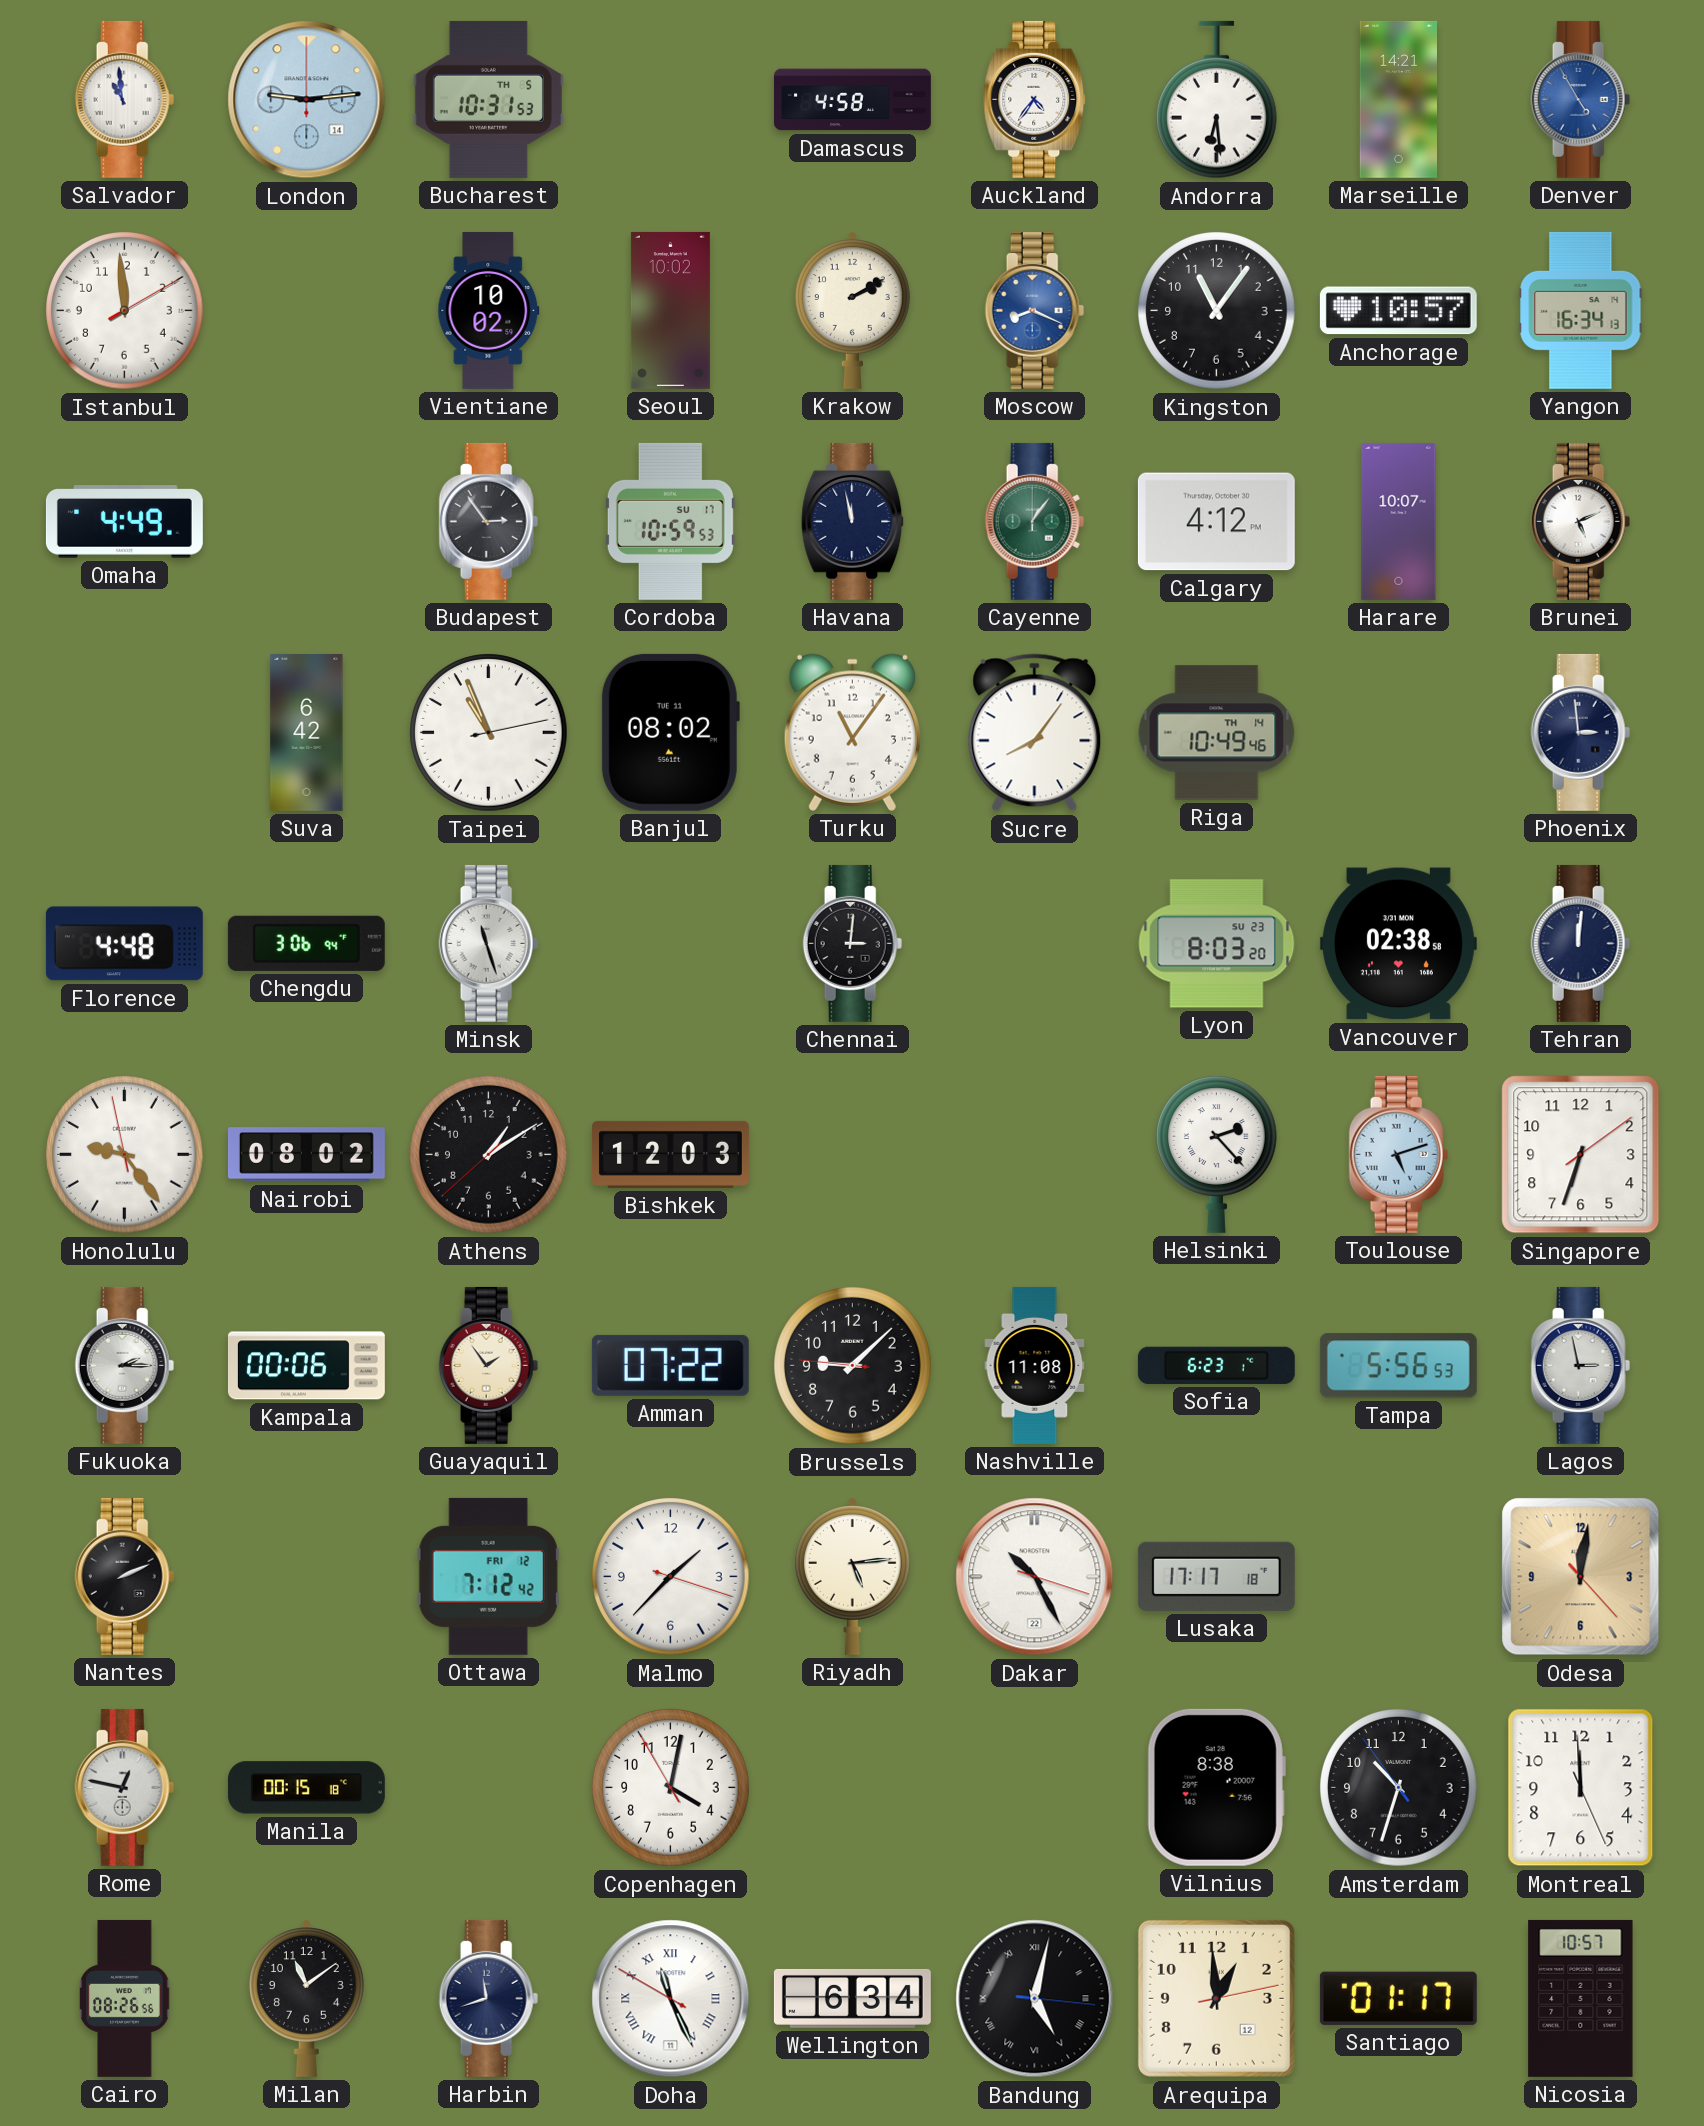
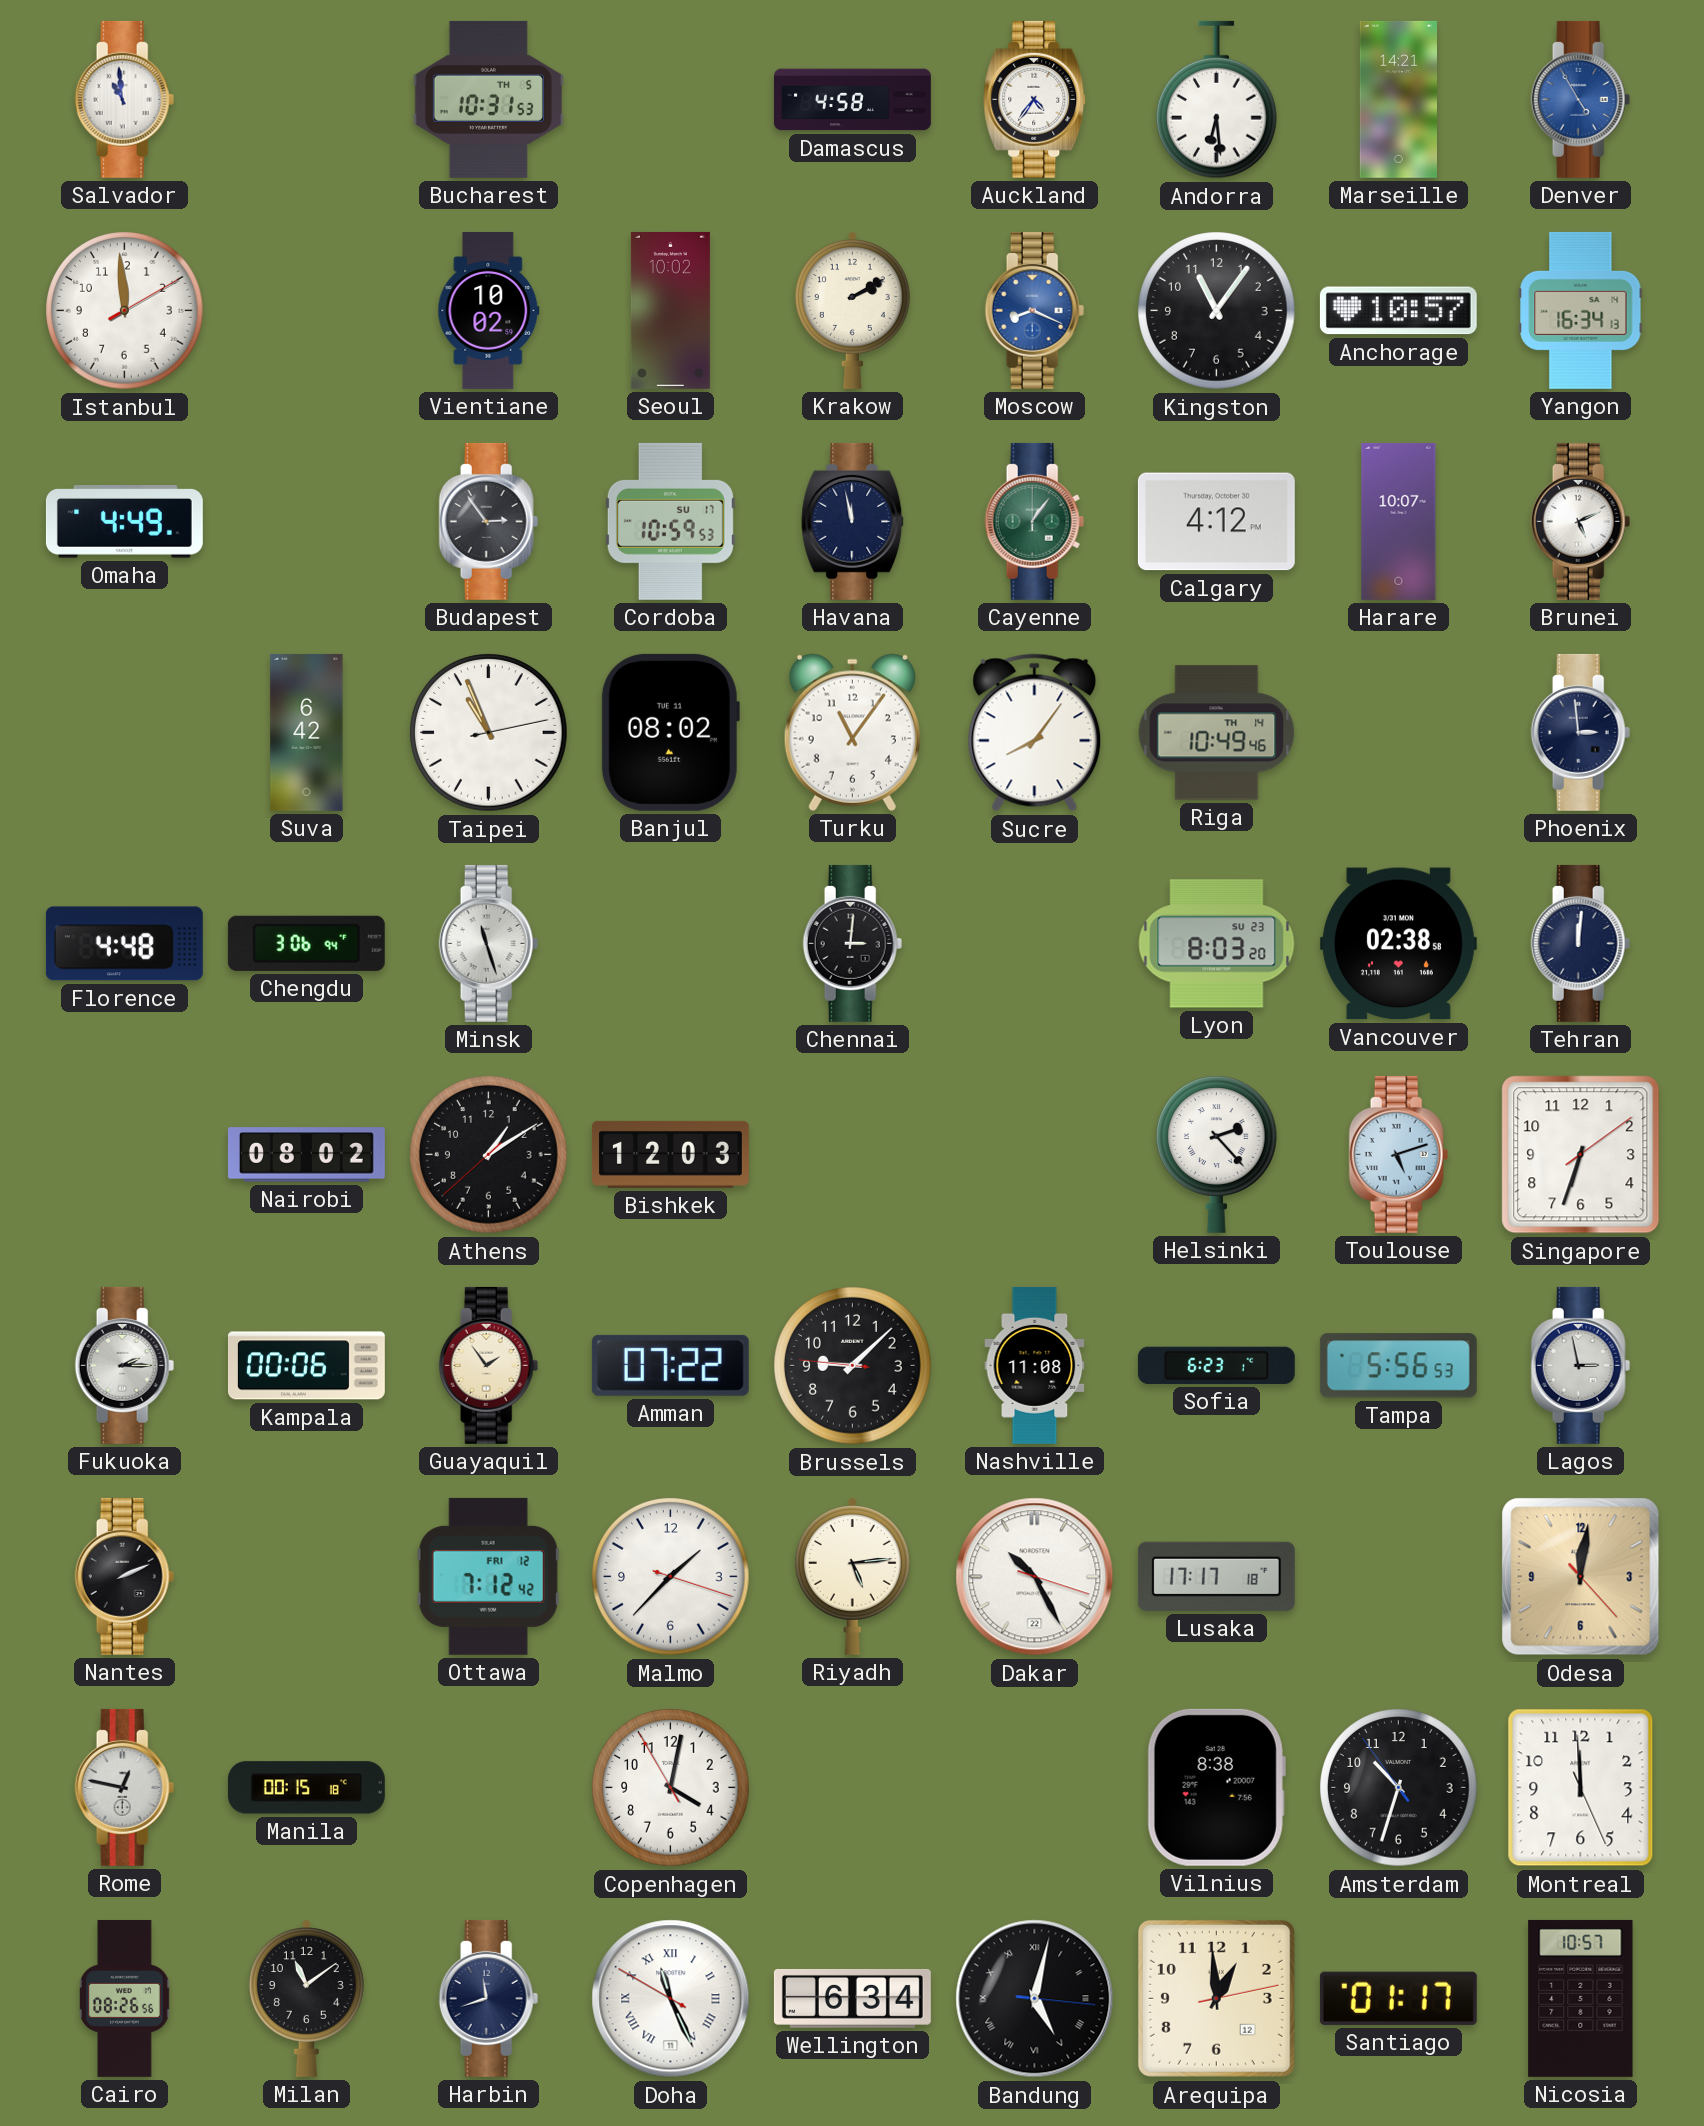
London: 9:14 -> none (307, 100)
Honolulu: 9:23 -> none (125, 1155)
